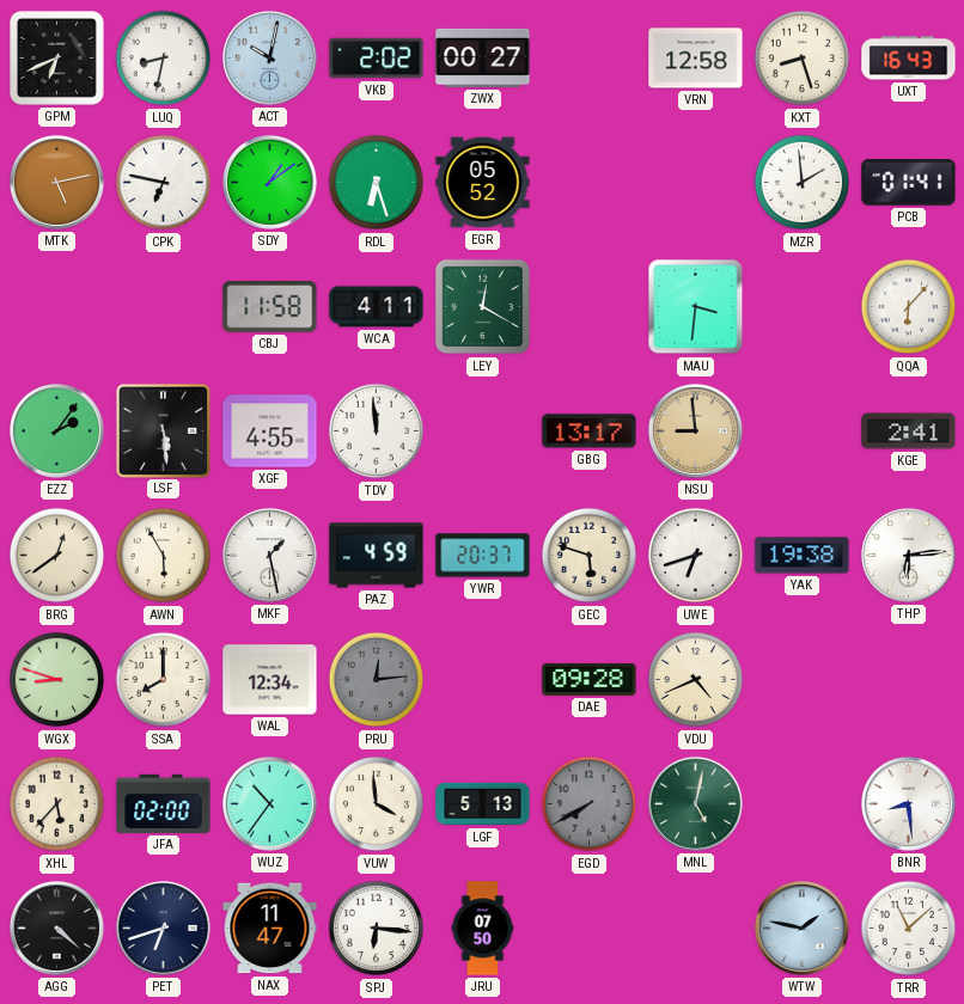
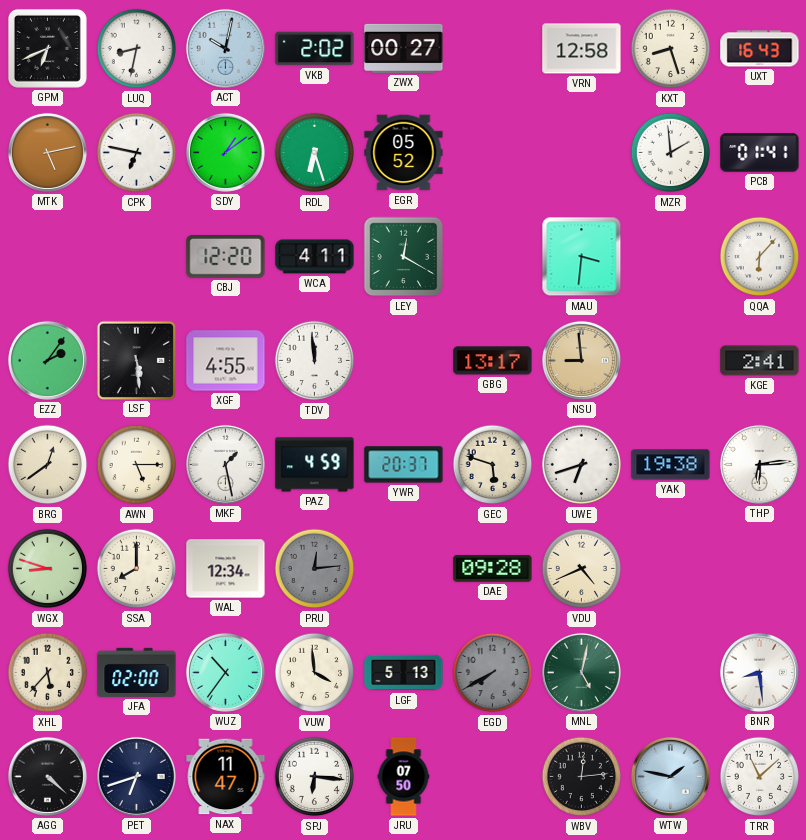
CBJ: 11:58 -> 12:20 (226, 257)
AWN: 5:55 -> 5:15 (137, 465)
WBV: none -> 12:14 (582, 777)
